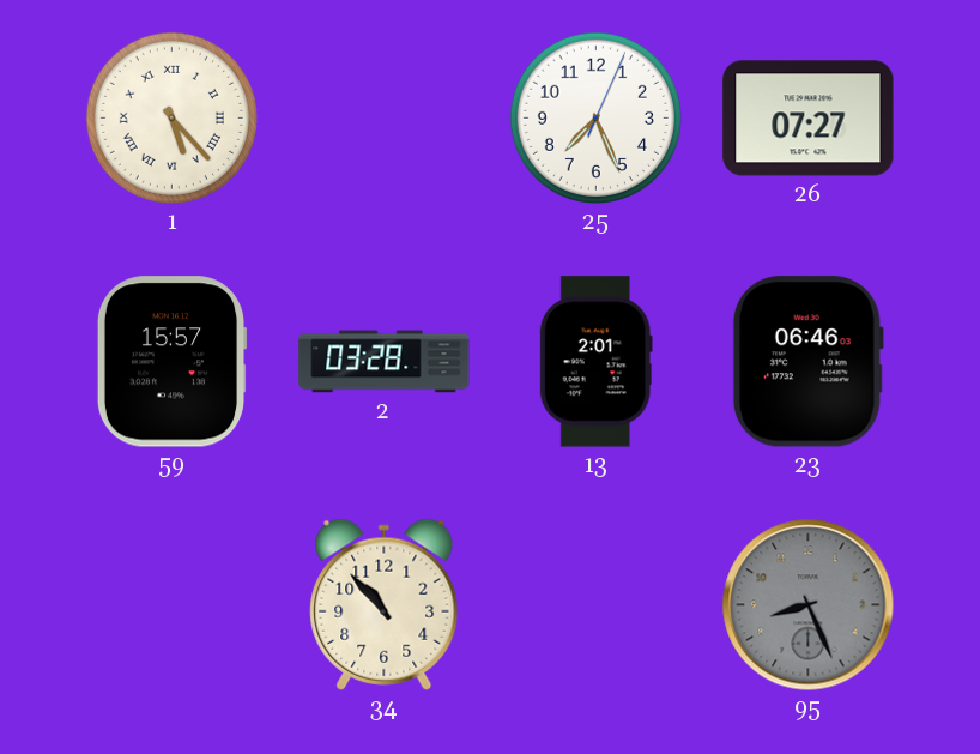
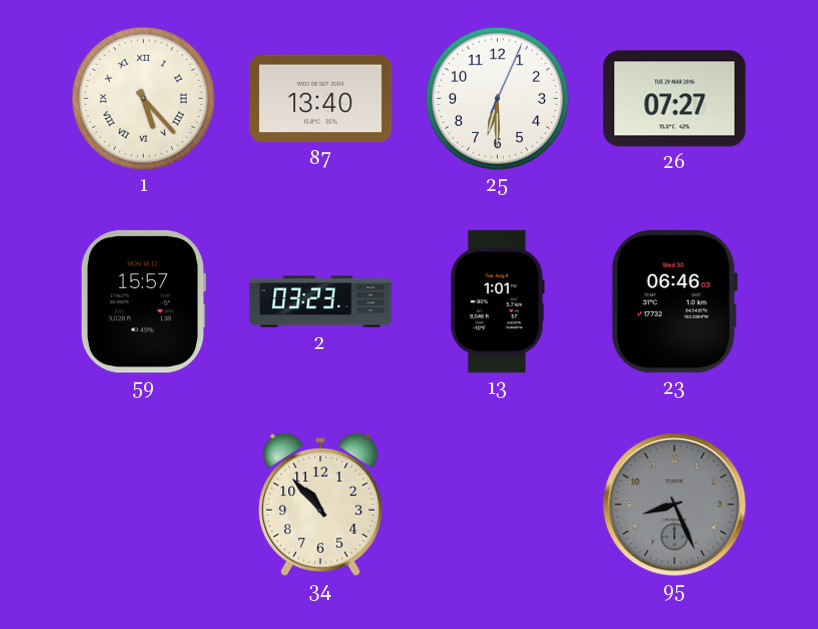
87: none -> 13:40 (321, 99)
25: 7:26 -> 6:30 (497, 98)
2: 03:28 -> 03:23 (321, 302)
13: 2:01 -> 1:01 (497, 302)
